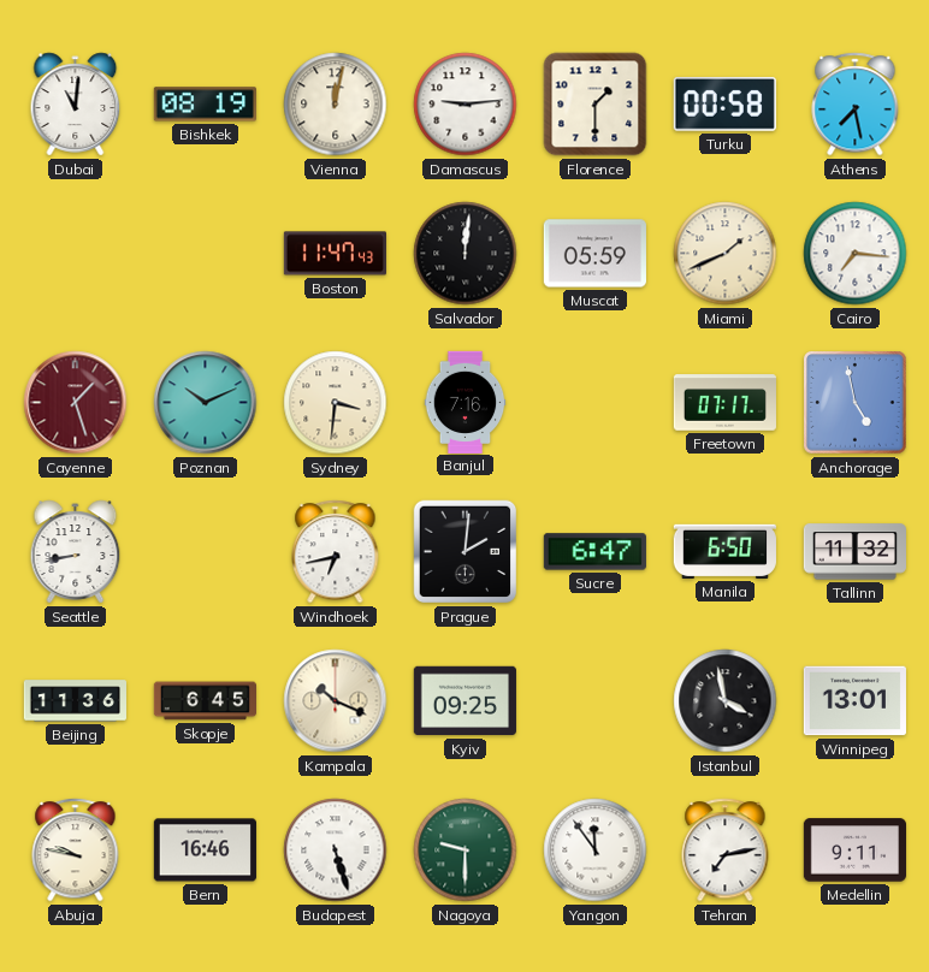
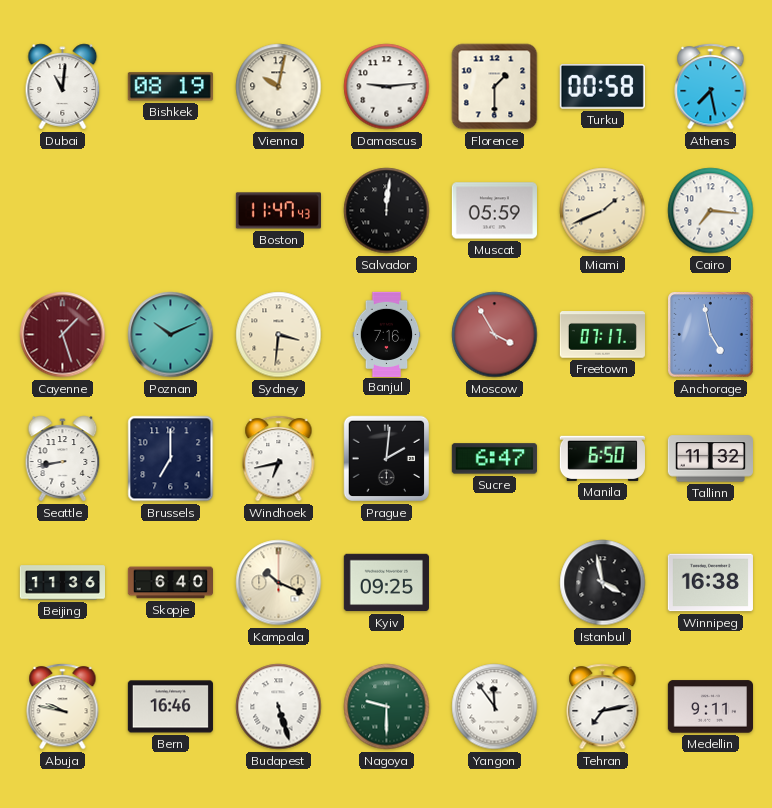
Vienna: 12:02 -> 10:02 (279, 87)
Moscow: none -> 3:55 (495, 335)
Brussels: none -> 7:00 (171, 459)
Skopje: 6:45 -> 6:40 (170, 583)
Winnipeg: 13:01 -> 16:38 (710, 583)
